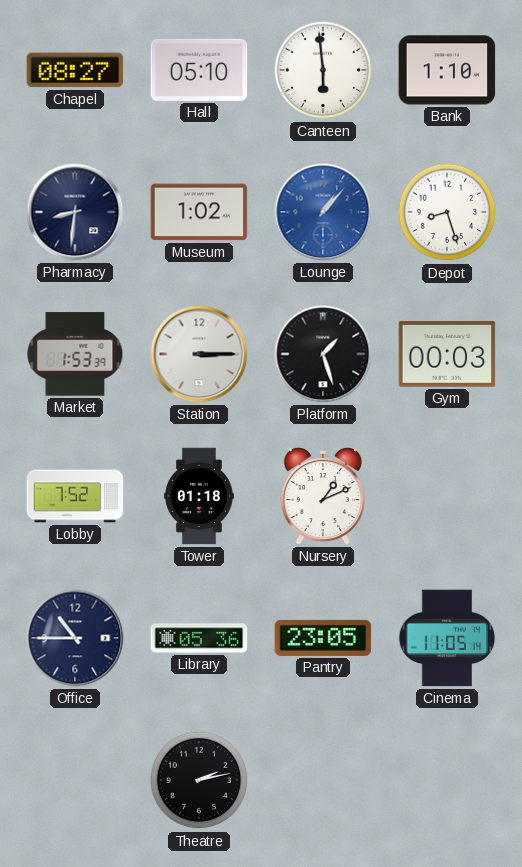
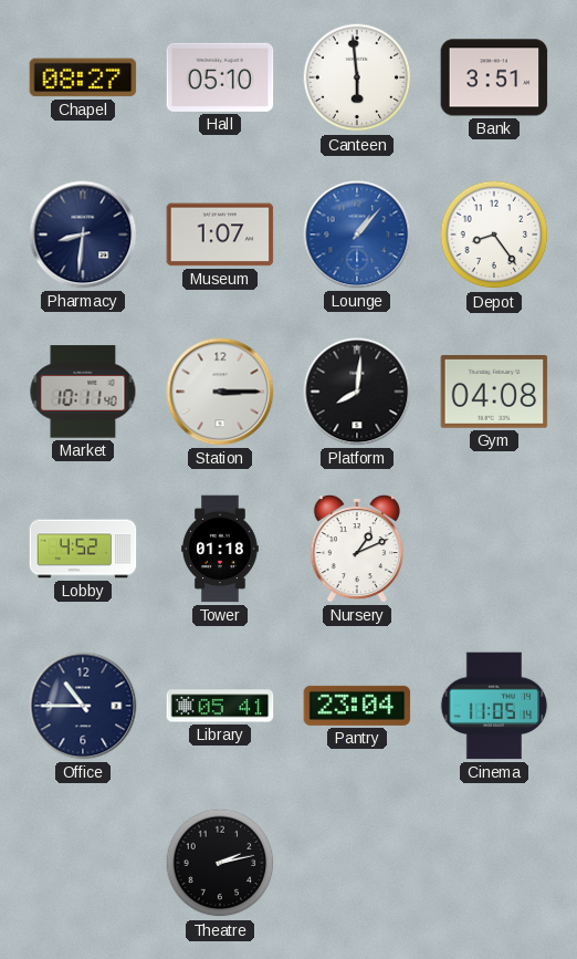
Bank: 1:10 -> 3:51 (494, 77)
Museum: 1:02 -> 1:07 (220, 234)
Depot: 8:27 -> 8:24 (494, 234)
Market: 1:53 -> 10:11 (83, 392)
Platform: 1:27 -> 8:01 (357, 392)
Gym: 00:03 -> 04:08 (494, 393)
Lobby: 7:52 -> 4:52 (83, 549)
Library: 05:36 -> 05:41 (220, 706)
Pantry: 23:05 -> 23:04 (357, 706)
